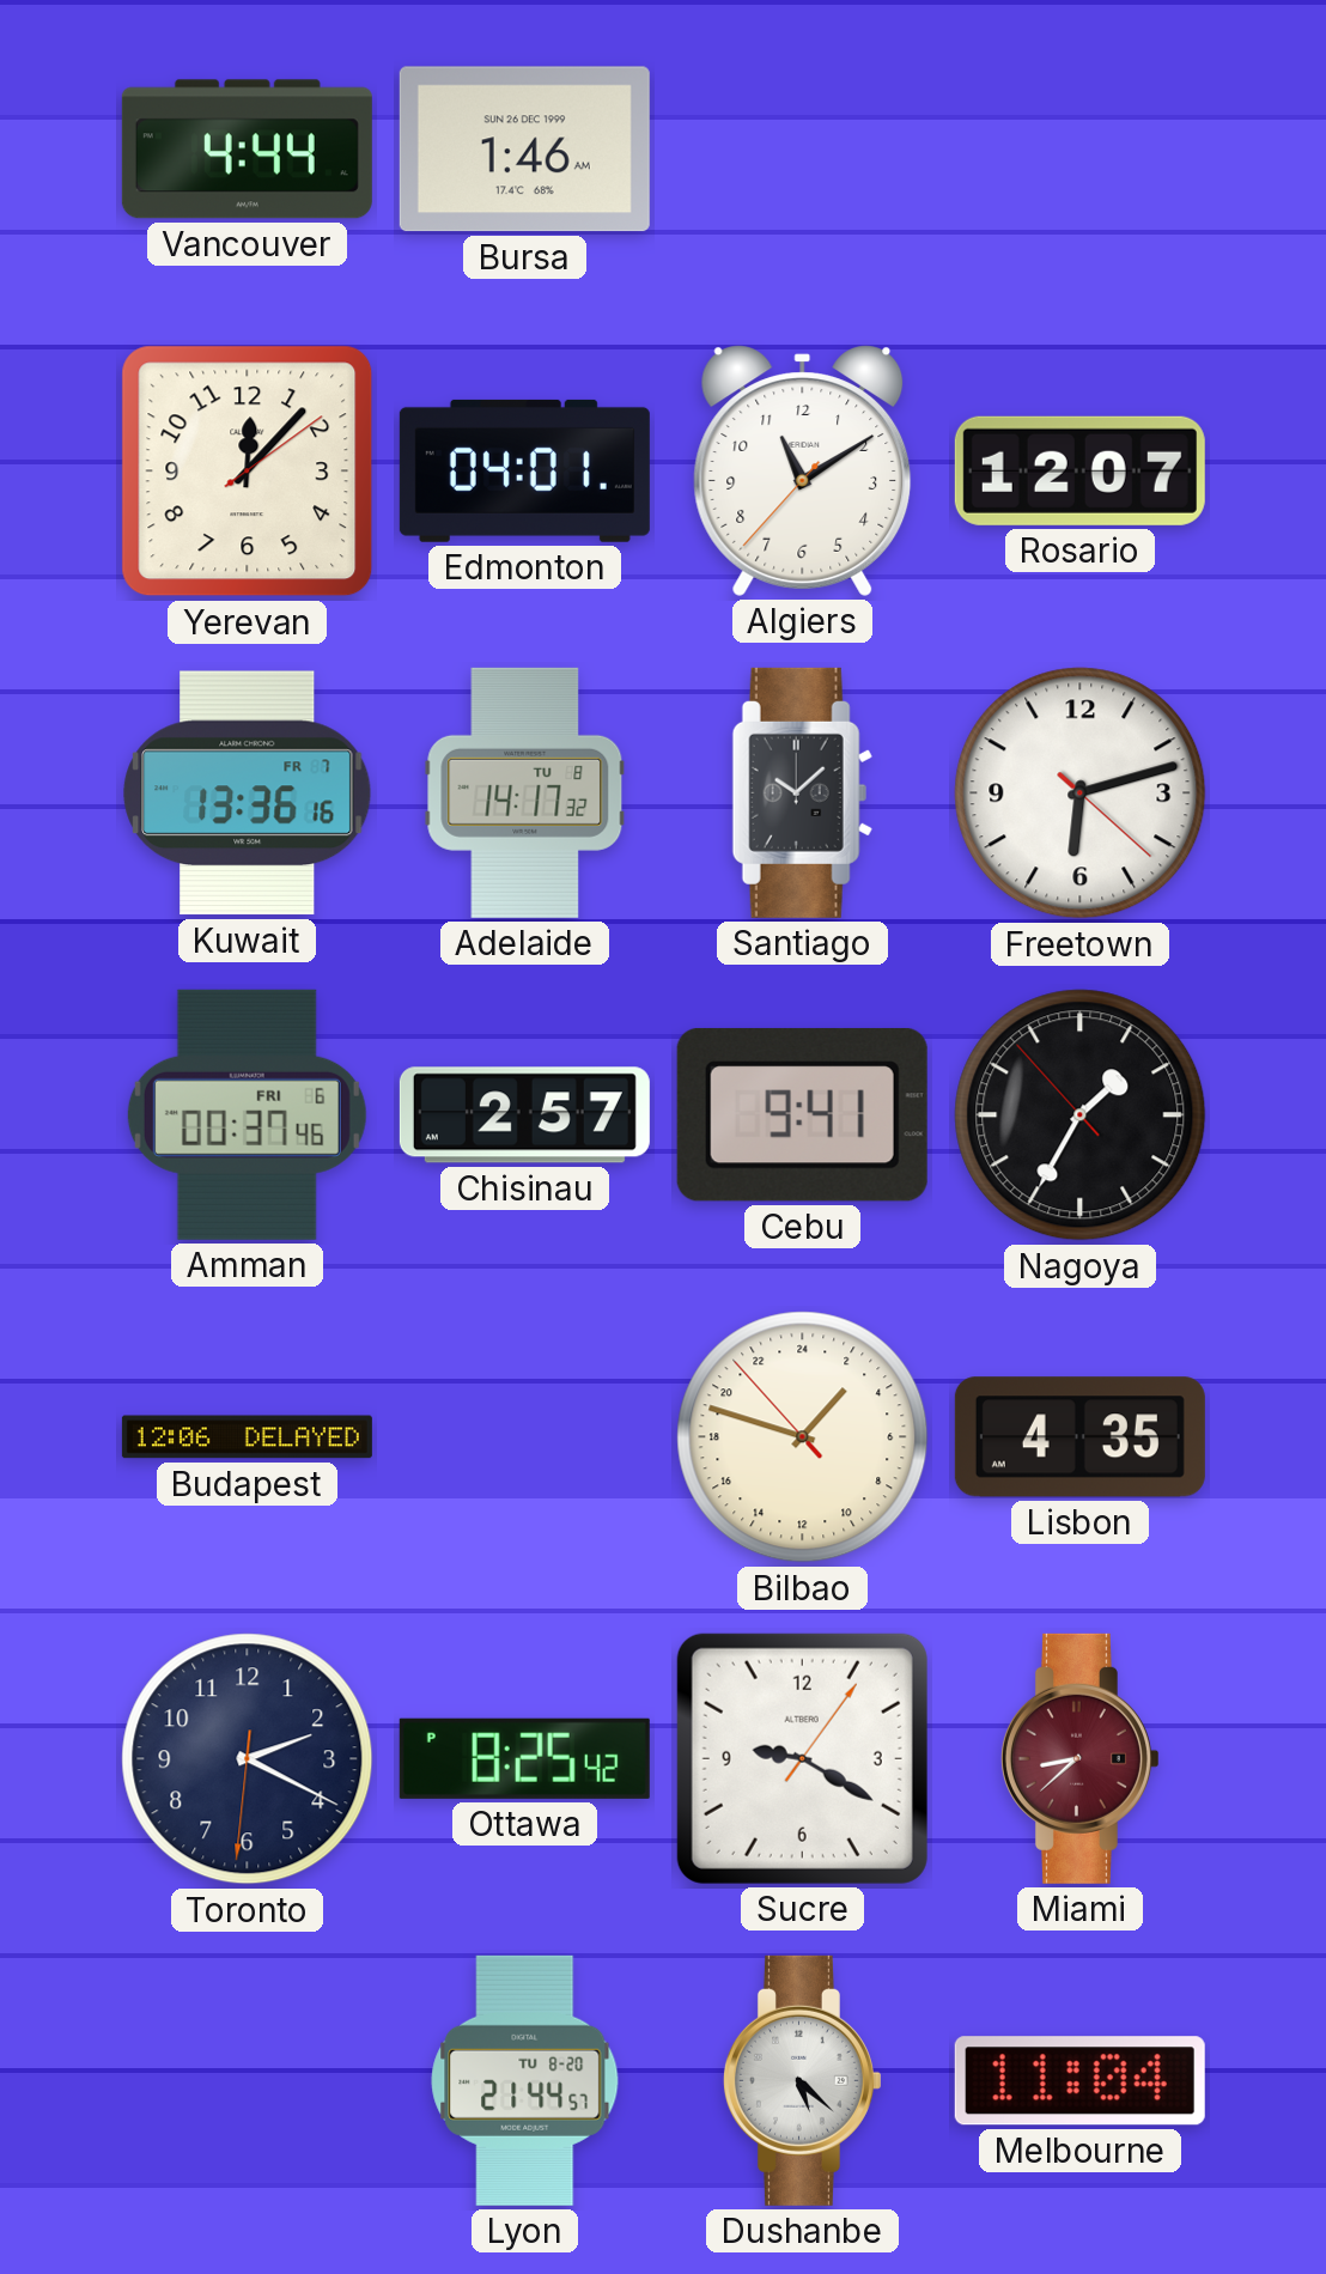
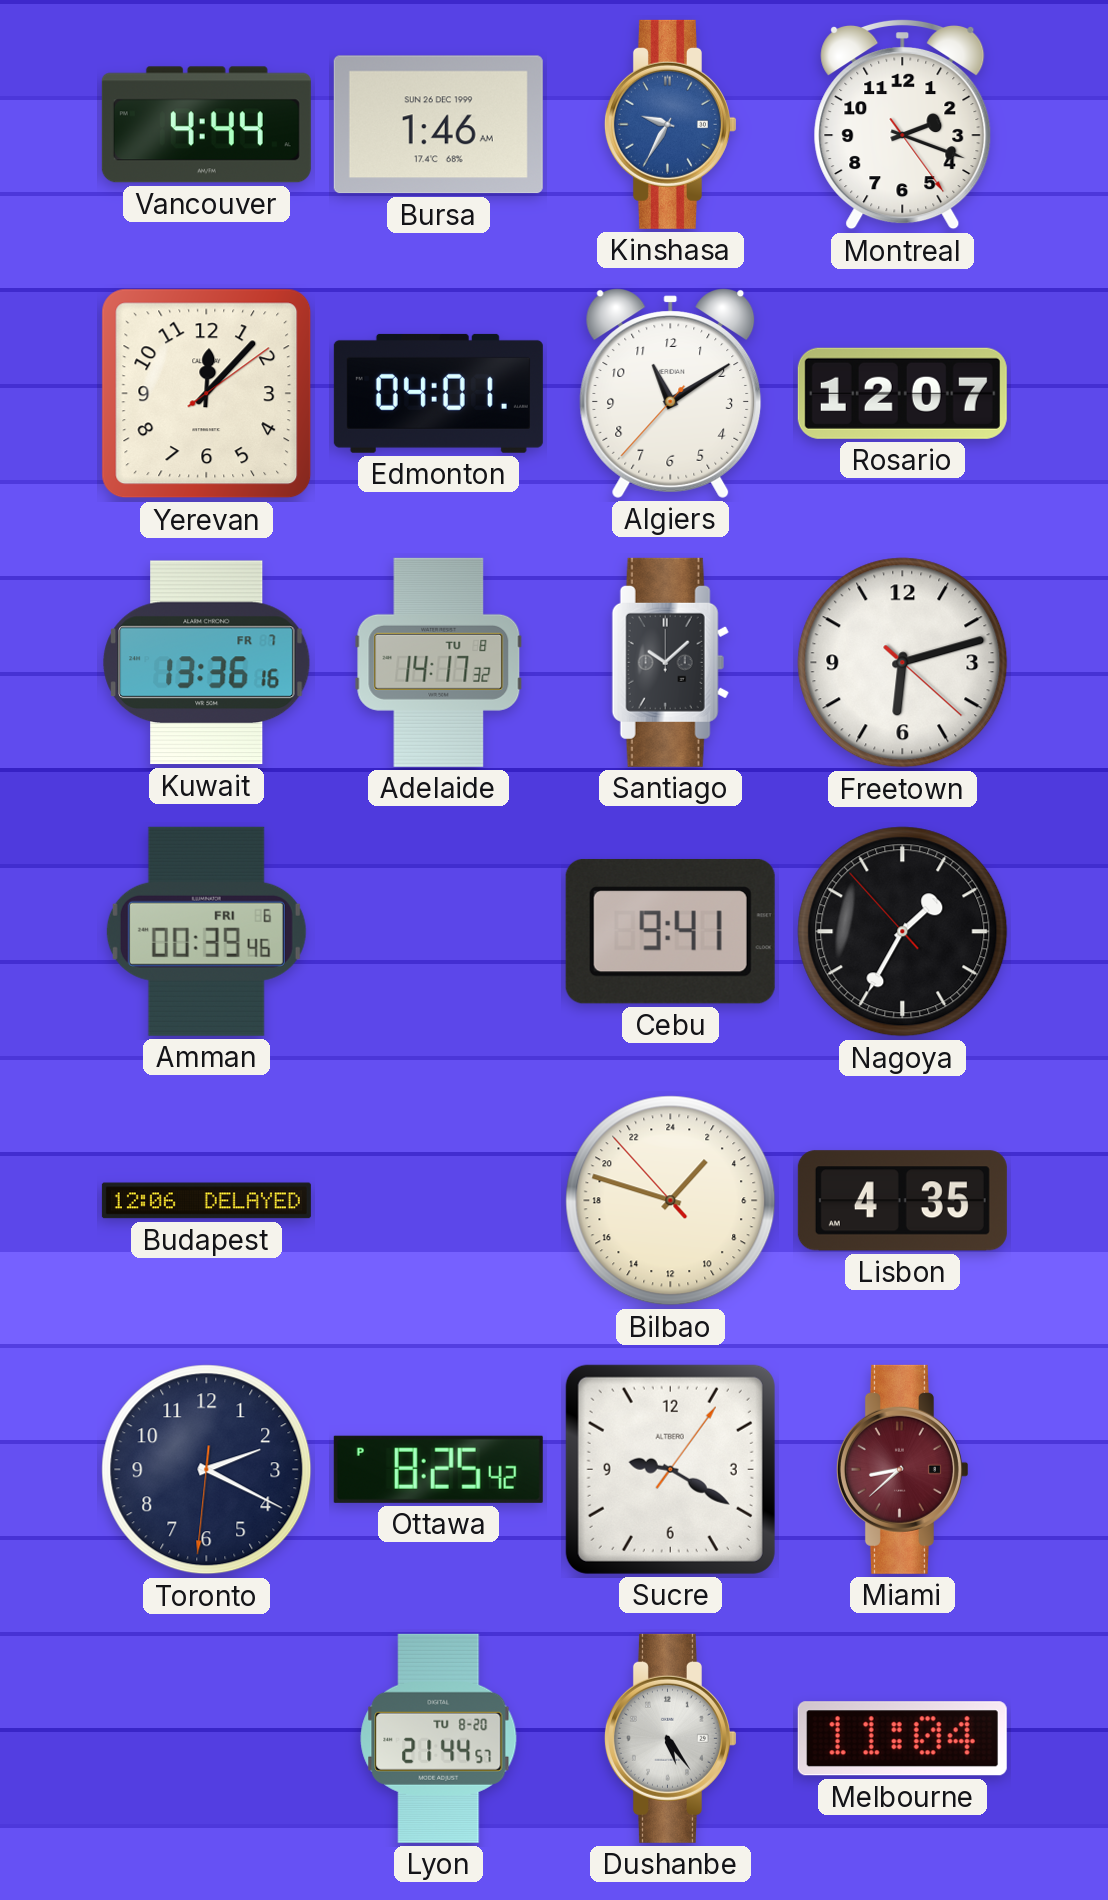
Kinshasa: none -> 9:35 (670, 124)
Montreal: none -> 2:18 (903, 124)
Amman: 00:37 -> 00:39 (206, 931)
Chisinau: 2:57 -> none (524, 1115)
Dushanbe: 5:22 -> 5:24 (670, 1738)
